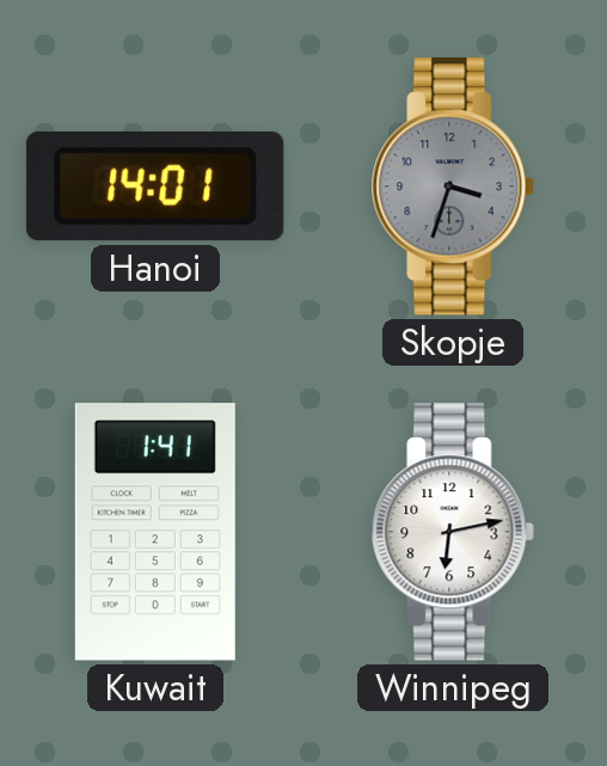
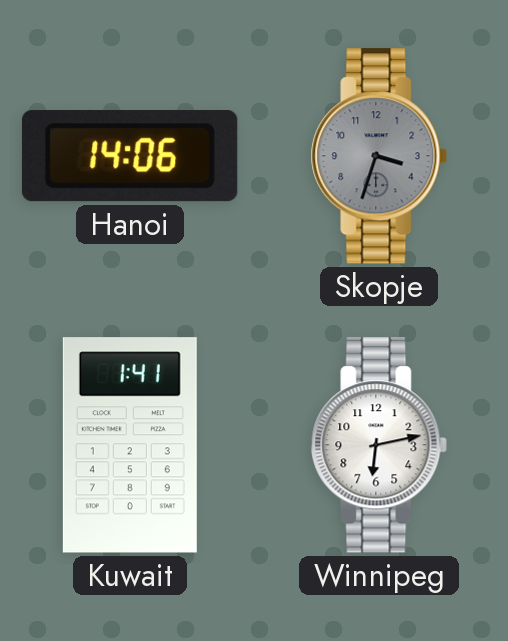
Hanoi: 14:01 -> 14:06 (130, 156)
